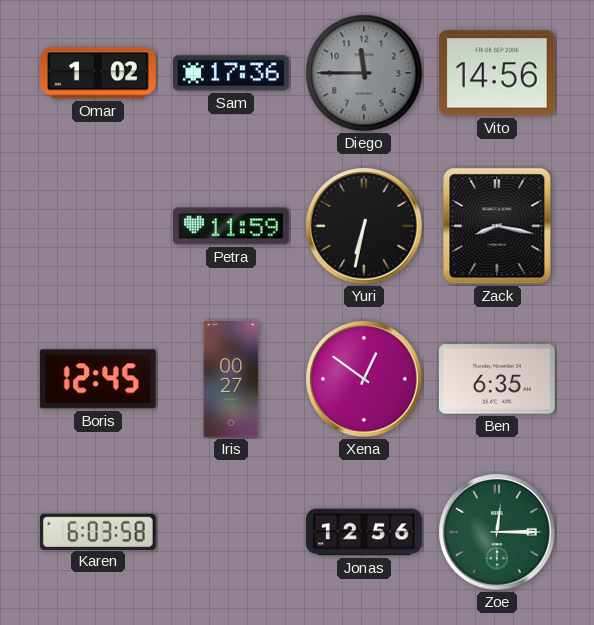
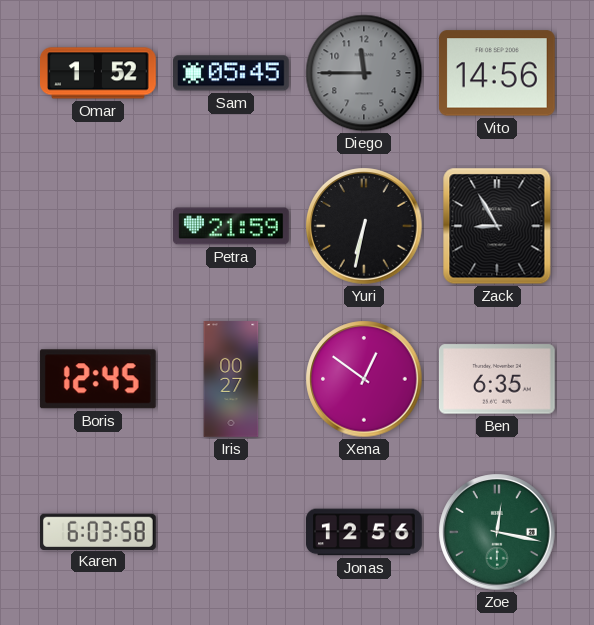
Omar: 1:02 -> 1:52 (99, 73)
Sam: 17:36 -> 05:45 (232, 73)
Petra: 11:59 -> 21:59 (232, 226)
Zack: 8:17 -> 8:55 (497, 226)
Zoe: 12:15 -> 12:17 (497, 532)
